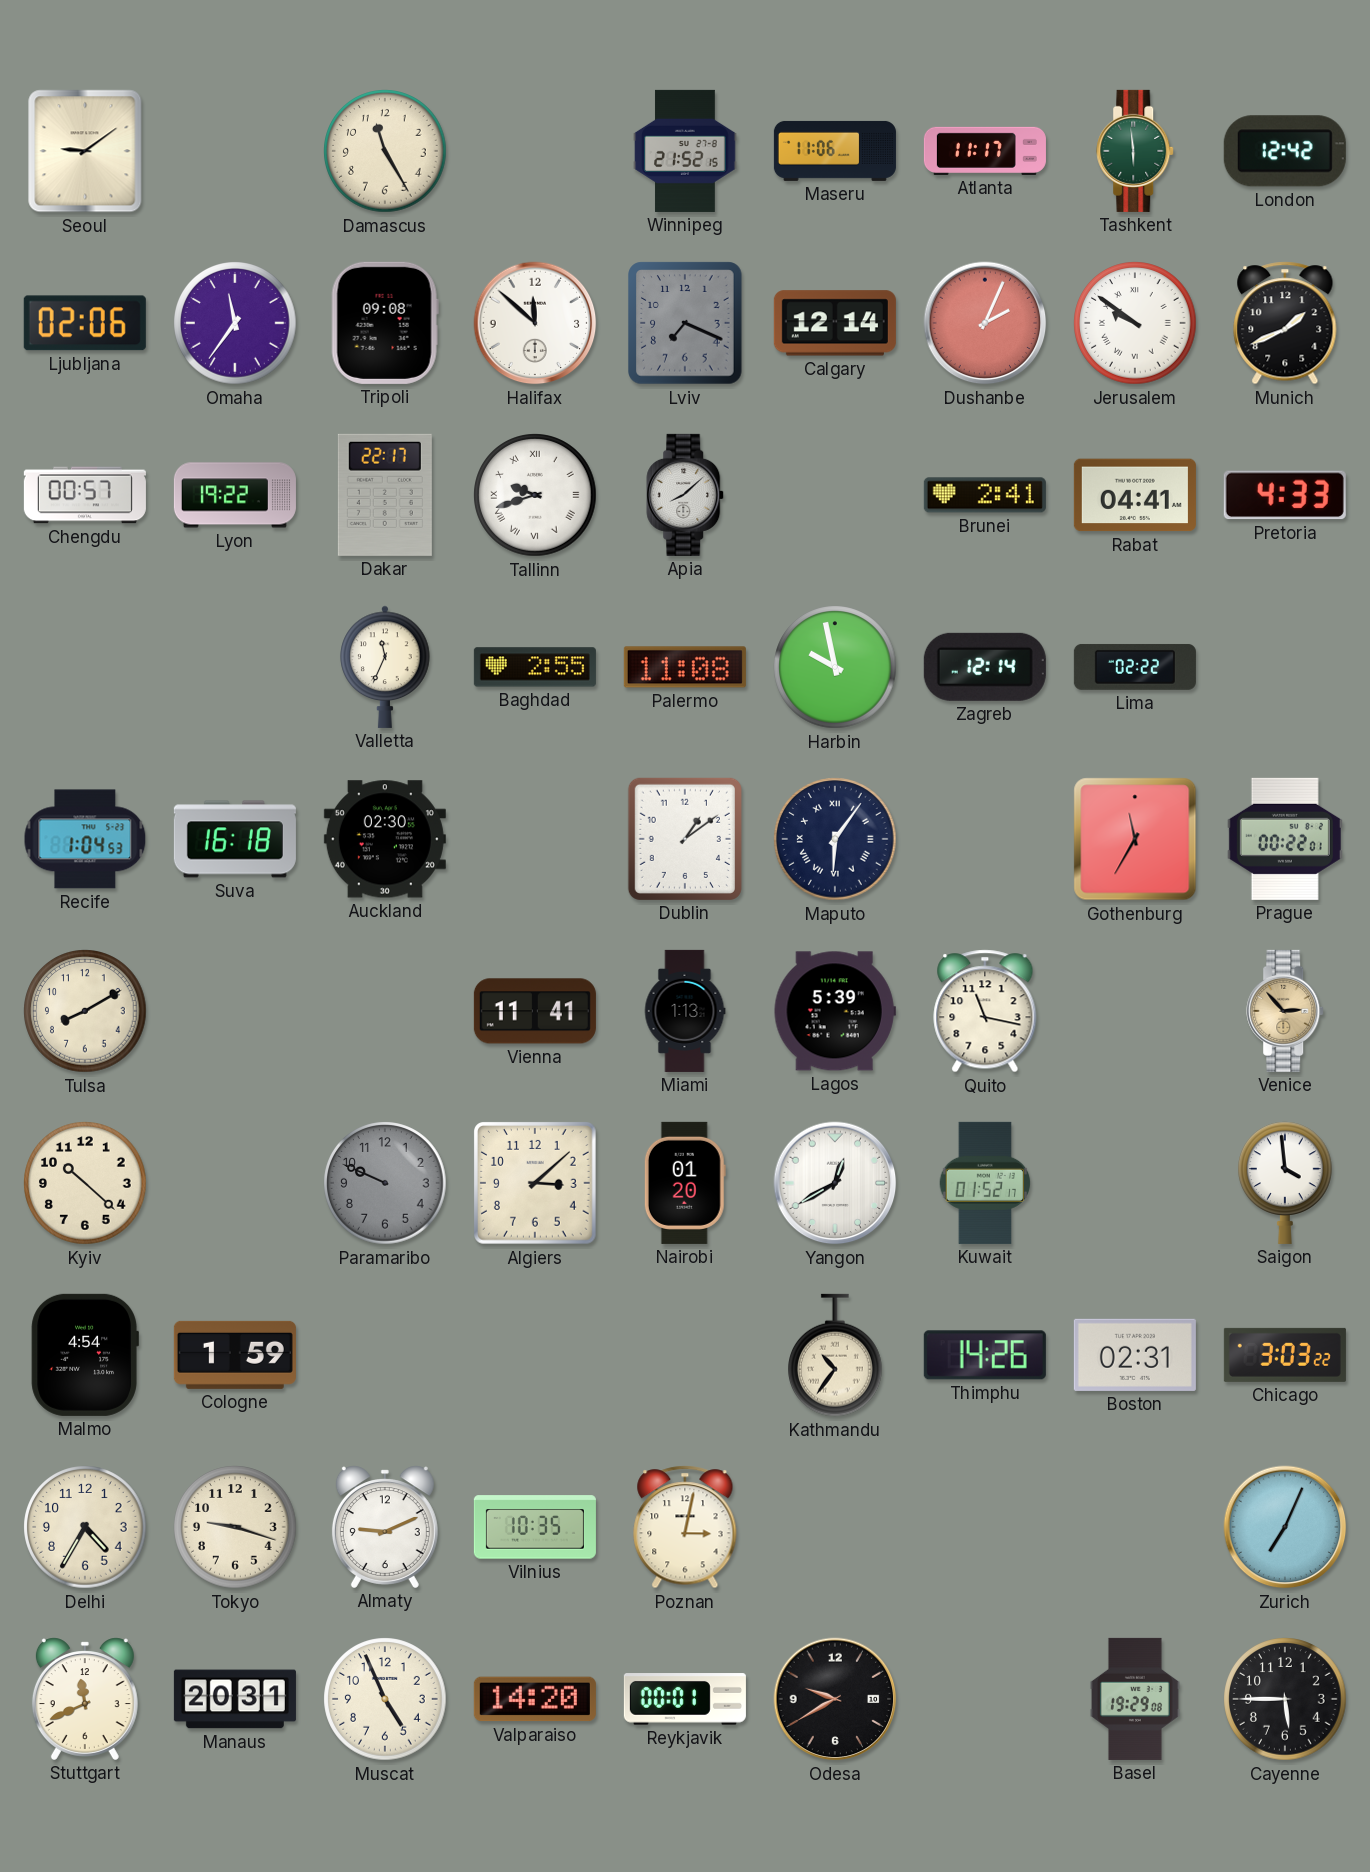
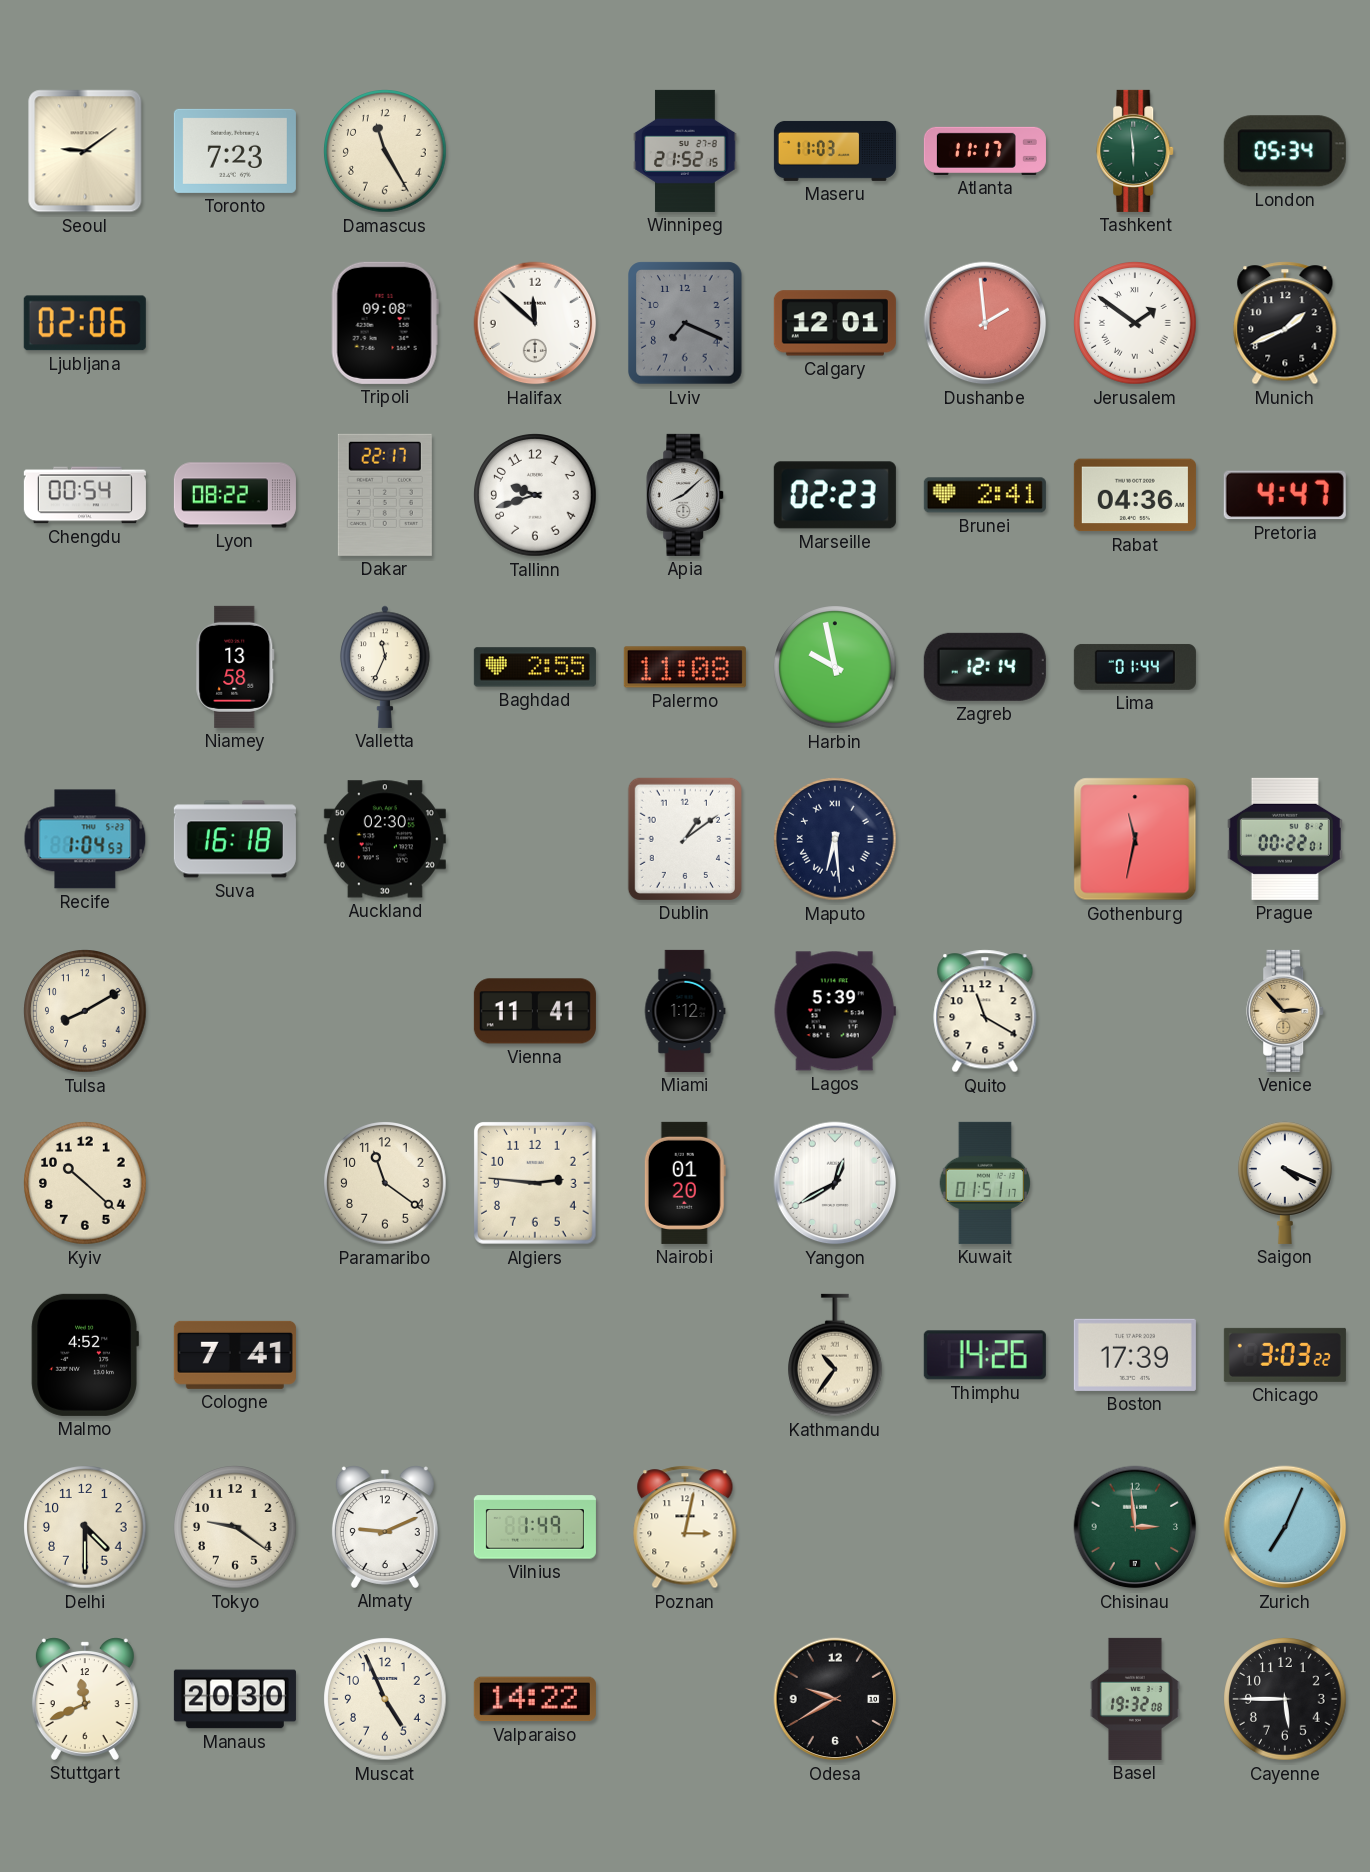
Toronto: none -> 7:23 (235, 151)
Maseru: 11:06 -> 11:03 (835, 151)
London: 12:42 -> 05:34 (1285, 151)
Omaha: 11:36 -> none (235, 323)
Calgary: 12:14 -> 12:01 (835, 323)
Dushanbe: 2:04 -> 1:59 (985, 323)
Jerusalem: 9:51 -> 1:51 (1135, 323)
Chengdu: 00:57 -> 00:54 (85, 495)
Lyon: 19:22 -> 08:22 (235, 495)
Tallinn numerals: Roman -> Arabic (535, 495)
Marseille: none -> 02:23 (835, 495)
Rabat: 04:41 -> 04:36 (1135, 495)
Pretoria: 4:33 -> 4:47 (1285, 495)
Niamey: none -> 13:58 (235, 667)
Lima: 02:22 -> 01:44 (1135, 667)
Maputo: 6:06 -> 6:29 (835, 839)
Gothenburg: 11:35 -> 11:32 (1135, 839)
Miami: 1:13 -> 1:12 (685, 1011)
Quito: 11:17 -> 11:20 (985, 1011)
Paramaribo: 9:49 -> 11:21 (385, 1183)
Paramaribo dial: grey -> cream (385, 1183)
Algiers: 3:08 -> 2:46 (536, 1184)
Kuwait: 01:52 -> 01:51 (985, 1183)
Saigon: 3:59 -> 4:19 (1286, 1183)
Malmo: 4:54 -> 4:52 (85, 1355)
Cologne: 1:59 -> 7:41 (235, 1355)
Boston: 02:31 -> 17:39 (1135, 1355)
Delhi: 4:35 -> 4:30 (85, 1527)
Tokyo: 9:18 -> 9:21 (235, 1527)
Vilnius: 10:35 -> 1:49 (535, 1527)
Chisinau: none -> 2:59 (1135, 1527)
Manaus: 20:31 -> 20:30 (235, 1699)
Valparaiso: 14:20 -> 14:22 (535, 1699)
Reykjavik: 00:01 -> none (685, 1699)
Basel: 19:29 -> 19:32 (1135, 1699)
